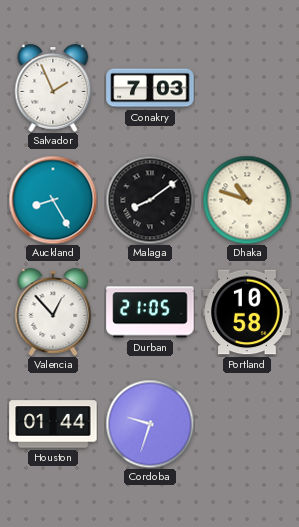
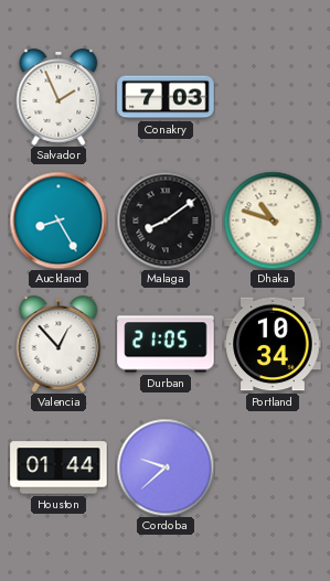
Portland: 10:58 -> 10:34 (273, 344)
Cordoba: 9:33 -> 9:38 (166, 467)
